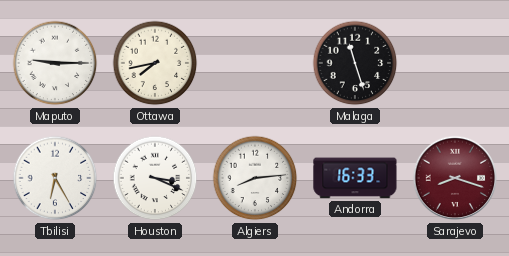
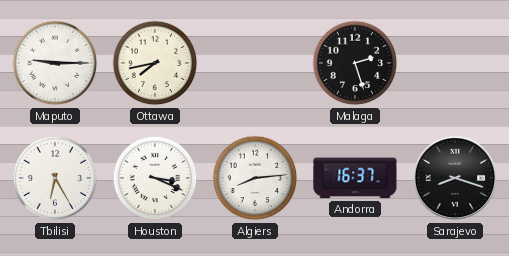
Malaga: 11:27 -> 2:27 (355, 63)
Andorra: 16:33 -> 16:37 (355, 178)
Sarajevo dial: burgundy -> black (455, 178)
